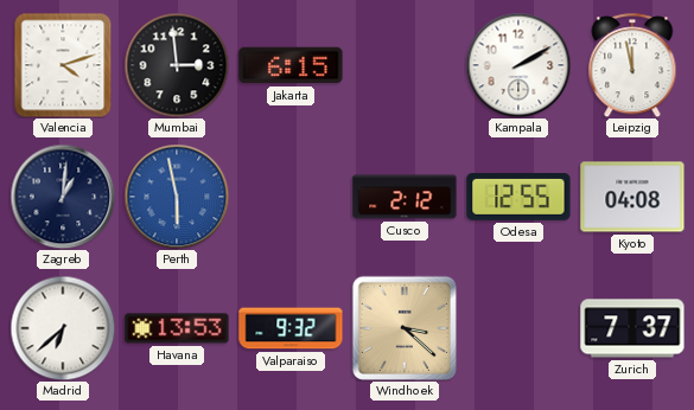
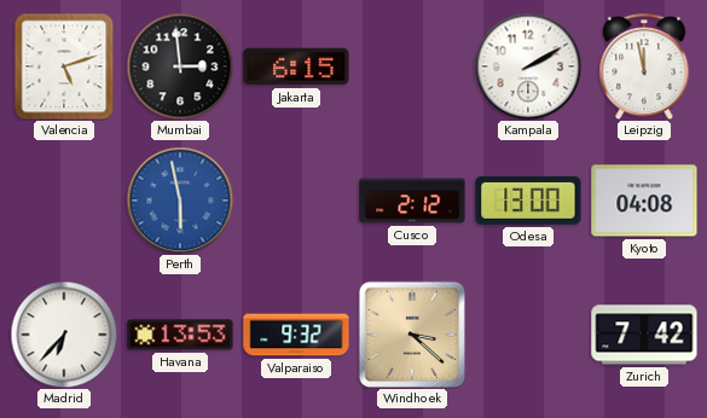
Valencia: 4:12 -> 5:12 (64, 66)
Zagreb: 1:01 -> none (63, 197)
Odesa: 12:55 -> 13:00 (528, 201)
Madrid: 6:38 -> 6:37 (64, 335)
Zurich: 7:37 -> 7:42 (644, 335)
